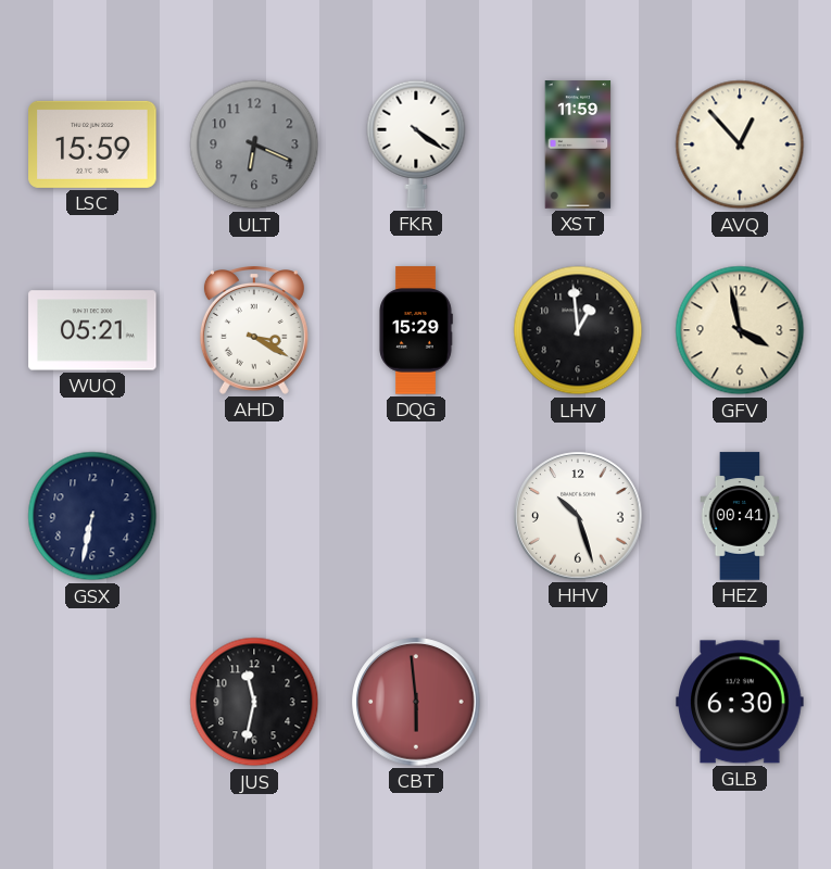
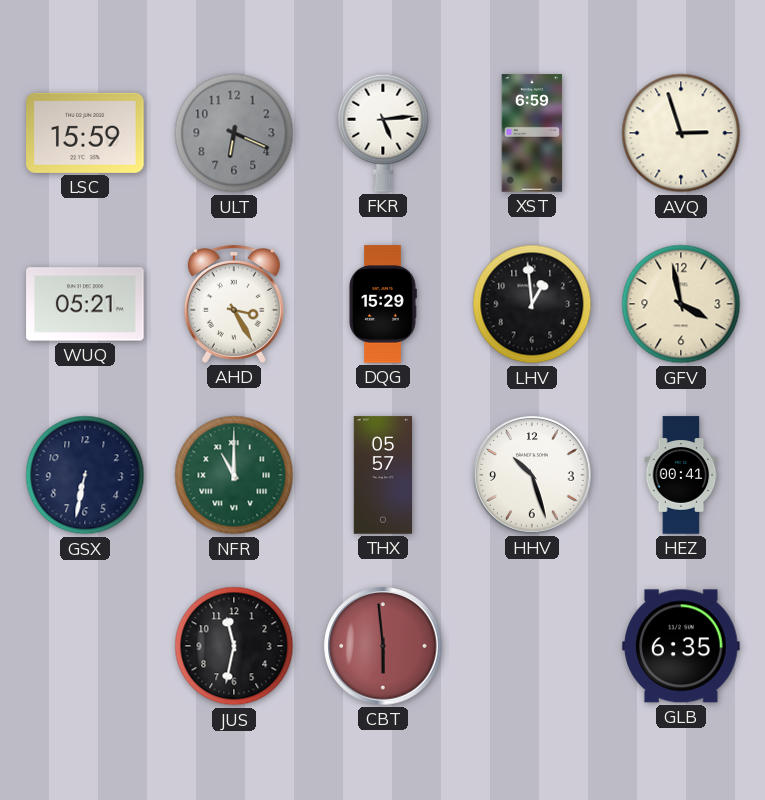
FKR: 4:21 -> 5:14 (383, 133)
XST: 11:59 -> 6:59 (532, 133)
AVQ: 12:53 -> 2:57 (681, 133)
AHD: 3:20 -> 3:25 (234, 305)
NFR: none -> 11:00 (234, 475)
THX: none -> 05:57 (383, 475)
GLB: 6:30 -> 6:35 (681, 646)
